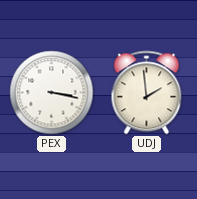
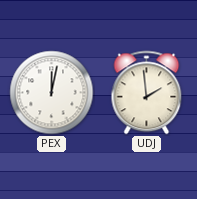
PEX: 3:17 -> 12:02 (52, 93)
